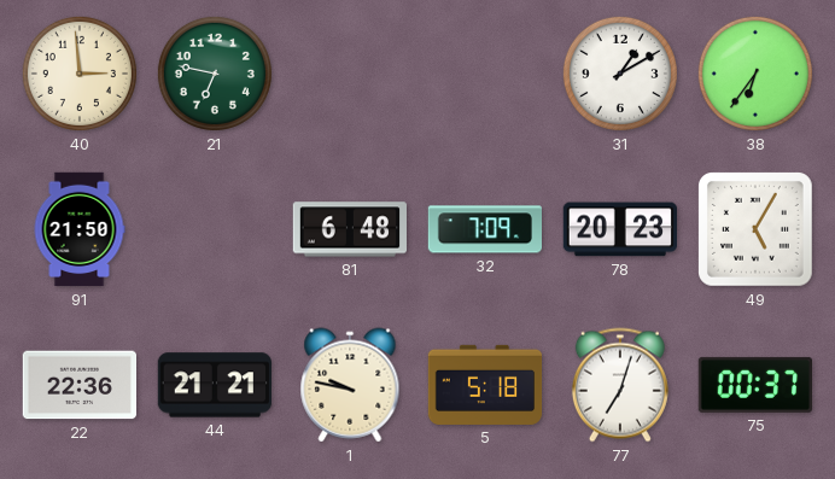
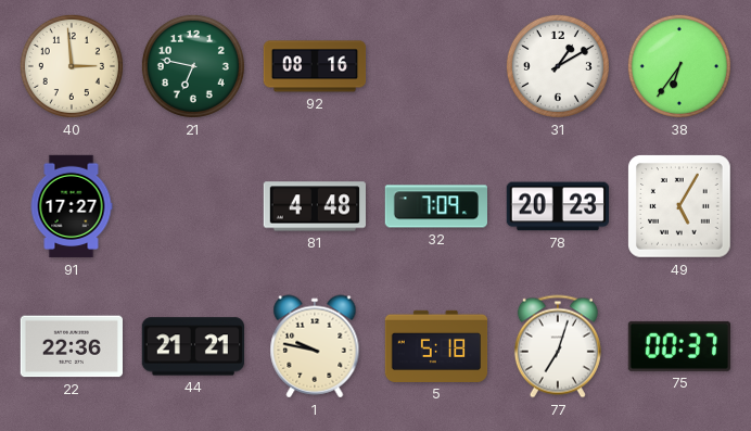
92: none -> 08:16 (315, 66)
91: 21:50 -> 17:27 (72, 206)
81: 6:48 -> 4:48 (314, 206)
